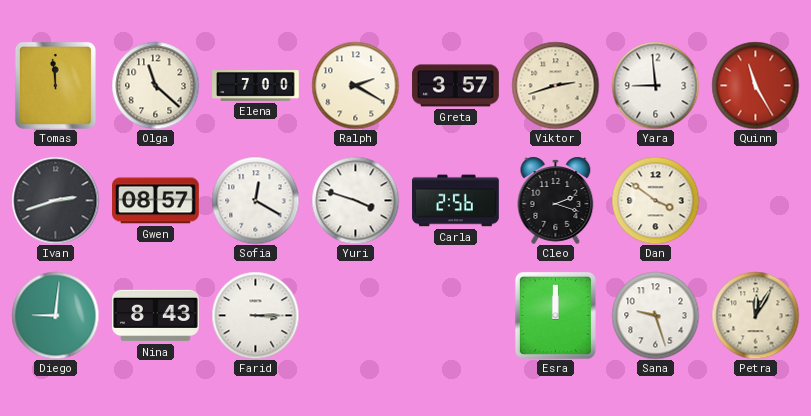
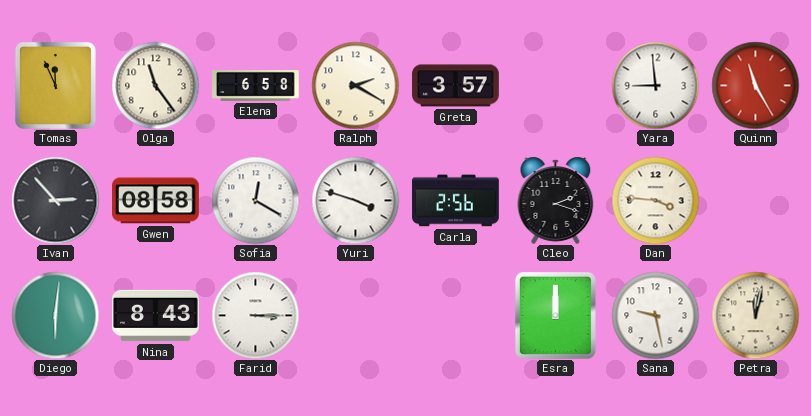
Tomas: 11:59 -> 11:56 (55, 85)
Olga: 11:22 -> 11:24 (155, 85)
Elena: 7:00 -> 6:58 (256, 86)
Viktor: 2:42 -> none (555, 85)
Ivan: 2:42 -> 2:53 (55, 200)
Gwen: 08:57 -> 08:58 (156, 201)
Dan: 3:51 -> 3:46 (655, 200)
Diego: 9:01 -> 6:01 (55, 315)
Sana: 9:27 -> 9:28 (655, 315)
Petra: 12:05 -> 12:02 (755, 315)
